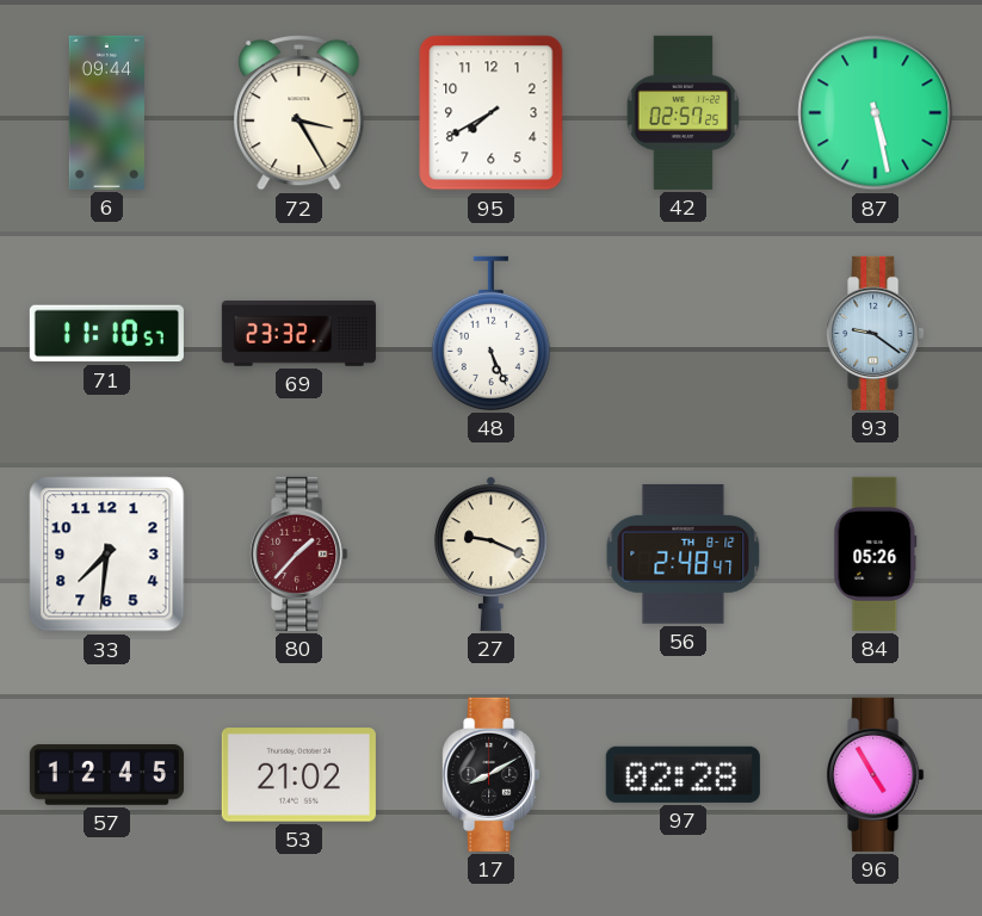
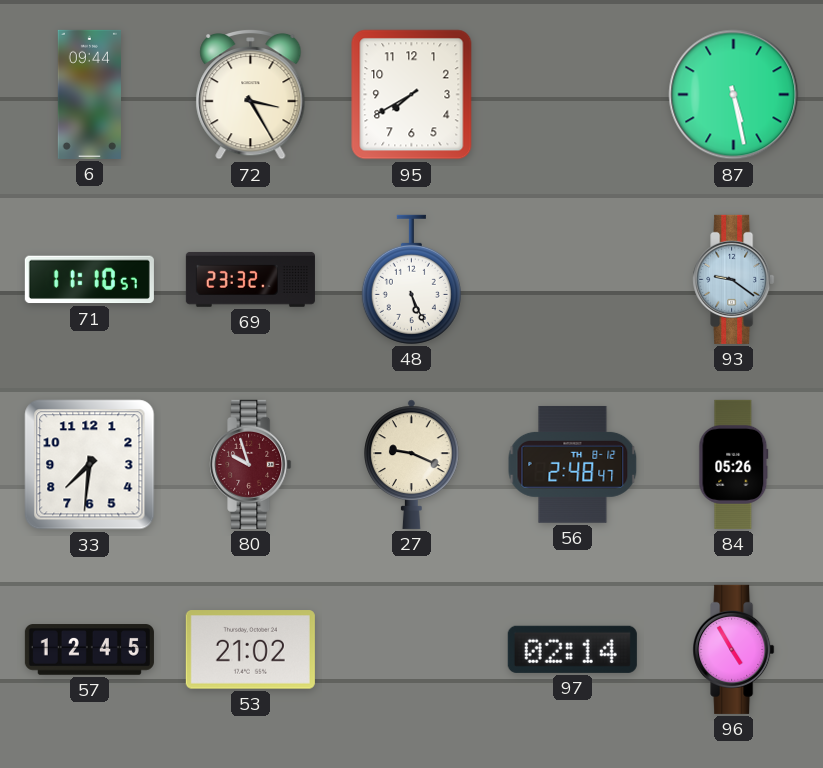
42: 02:57 -> none (684, 112)
80: 1:37 -> 9:57 (251, 464)
17: 8:10 -> none (492, 774)
97: 02:28 -> 02:14 (572, 649)
